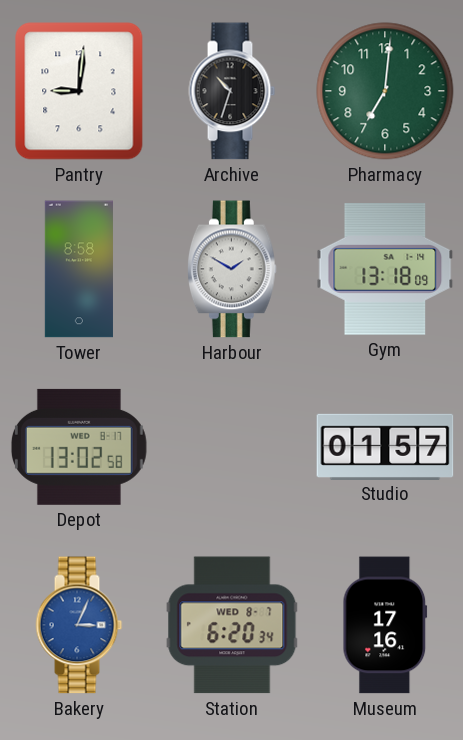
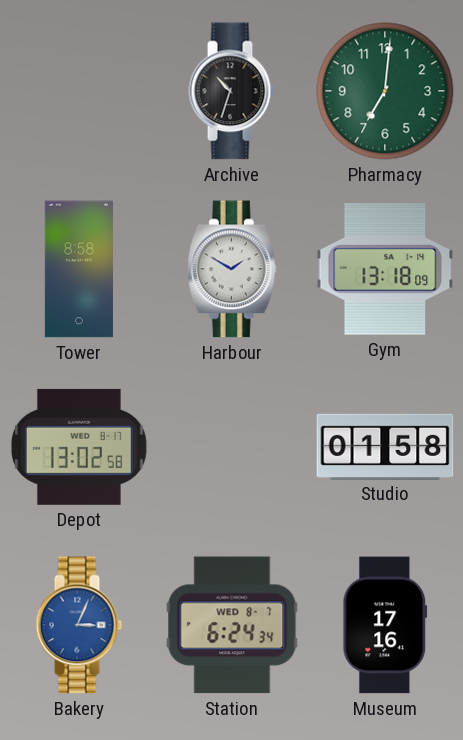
Pantry: 9:01 -> none (79, 91)
Studio: 01:57 -> 01:58 (385, 446)
Station: 6:20 -> 6:24 (232, 625)
